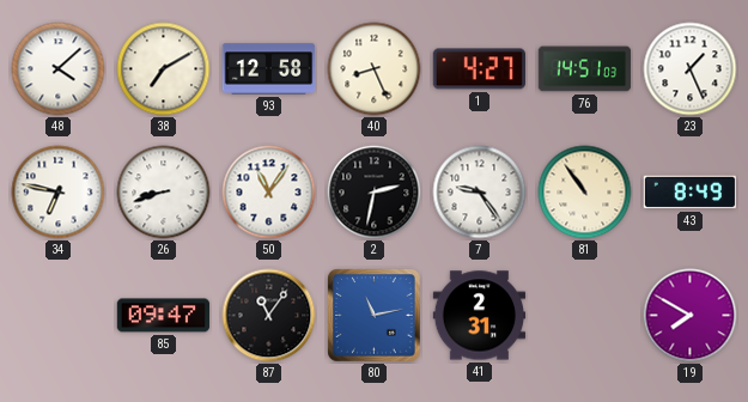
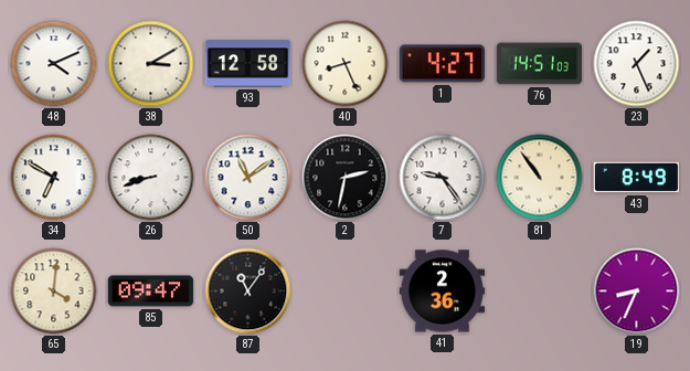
48: 4:08 -> 4:11 (54, 64)
38: 7:10 -> 3:10 (151, 64)
34: 6:47 -> 6:50 (54, 178)
50: 11:06 -> 11:09 (248, 178)
65: none -> 4:01 (54, 291)
80: 11:13 -> none (375, 316)
41: 2:31 -> 2:36 (443, 291)
19: 7:50 -> 8:34 (637, 291)
